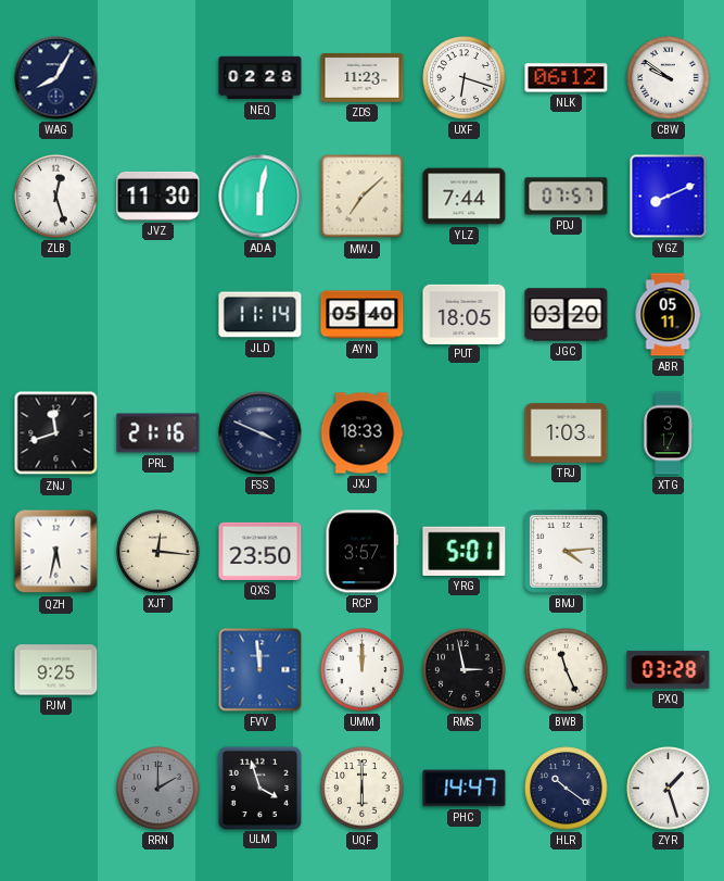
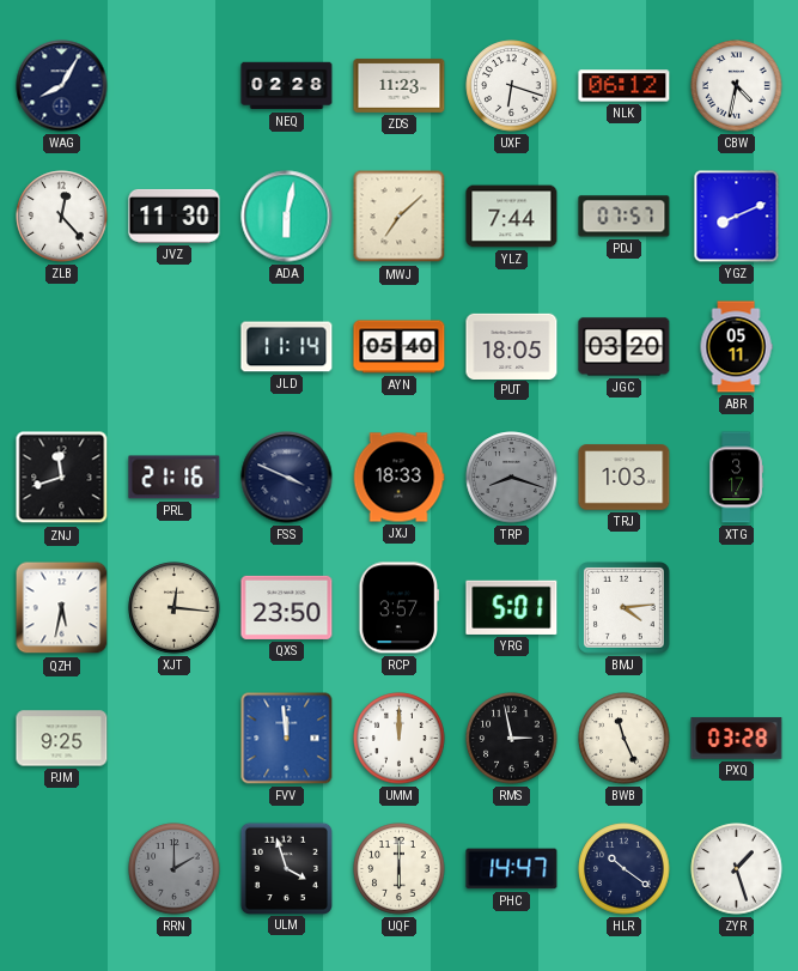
CBW: 9:51 -> 4:32 (737, 86)
ZLB: 12:27 -> 12:23 (62, 217)
TRP: none -> 8:18 (512, 478)
